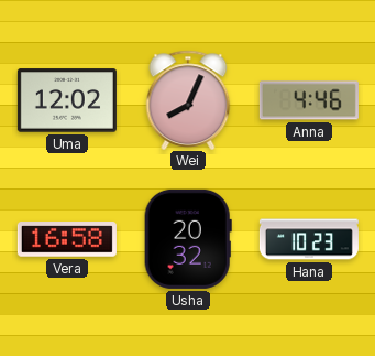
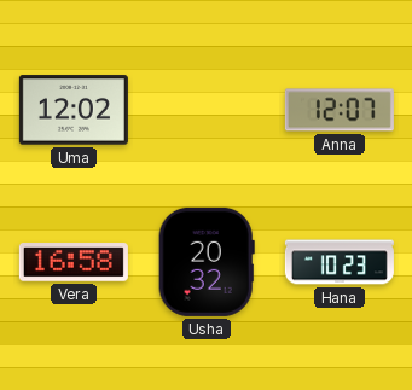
Wei: 8:04 -> none (188, 99)
Anna: 4:46 -> 12:07 (340, 110)
